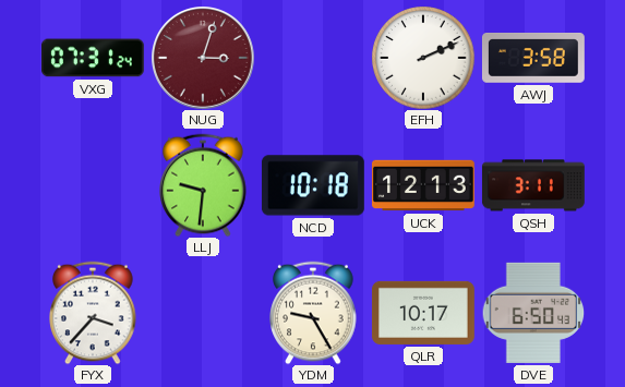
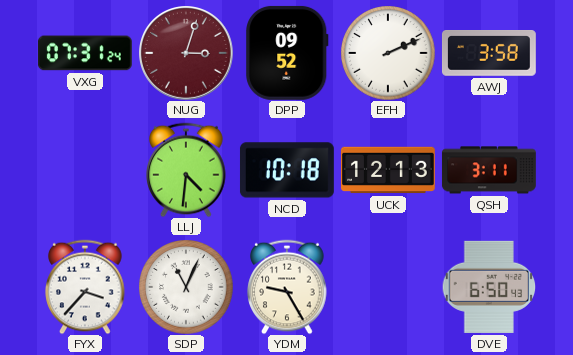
DPP: none -> 09:52 (287, 53)
LLJ: 9:31 -> 4:31 (186, 170)
SDP: none -> 11:04 (186, 287)
QLR: 10:17 -> none (423, 313)
